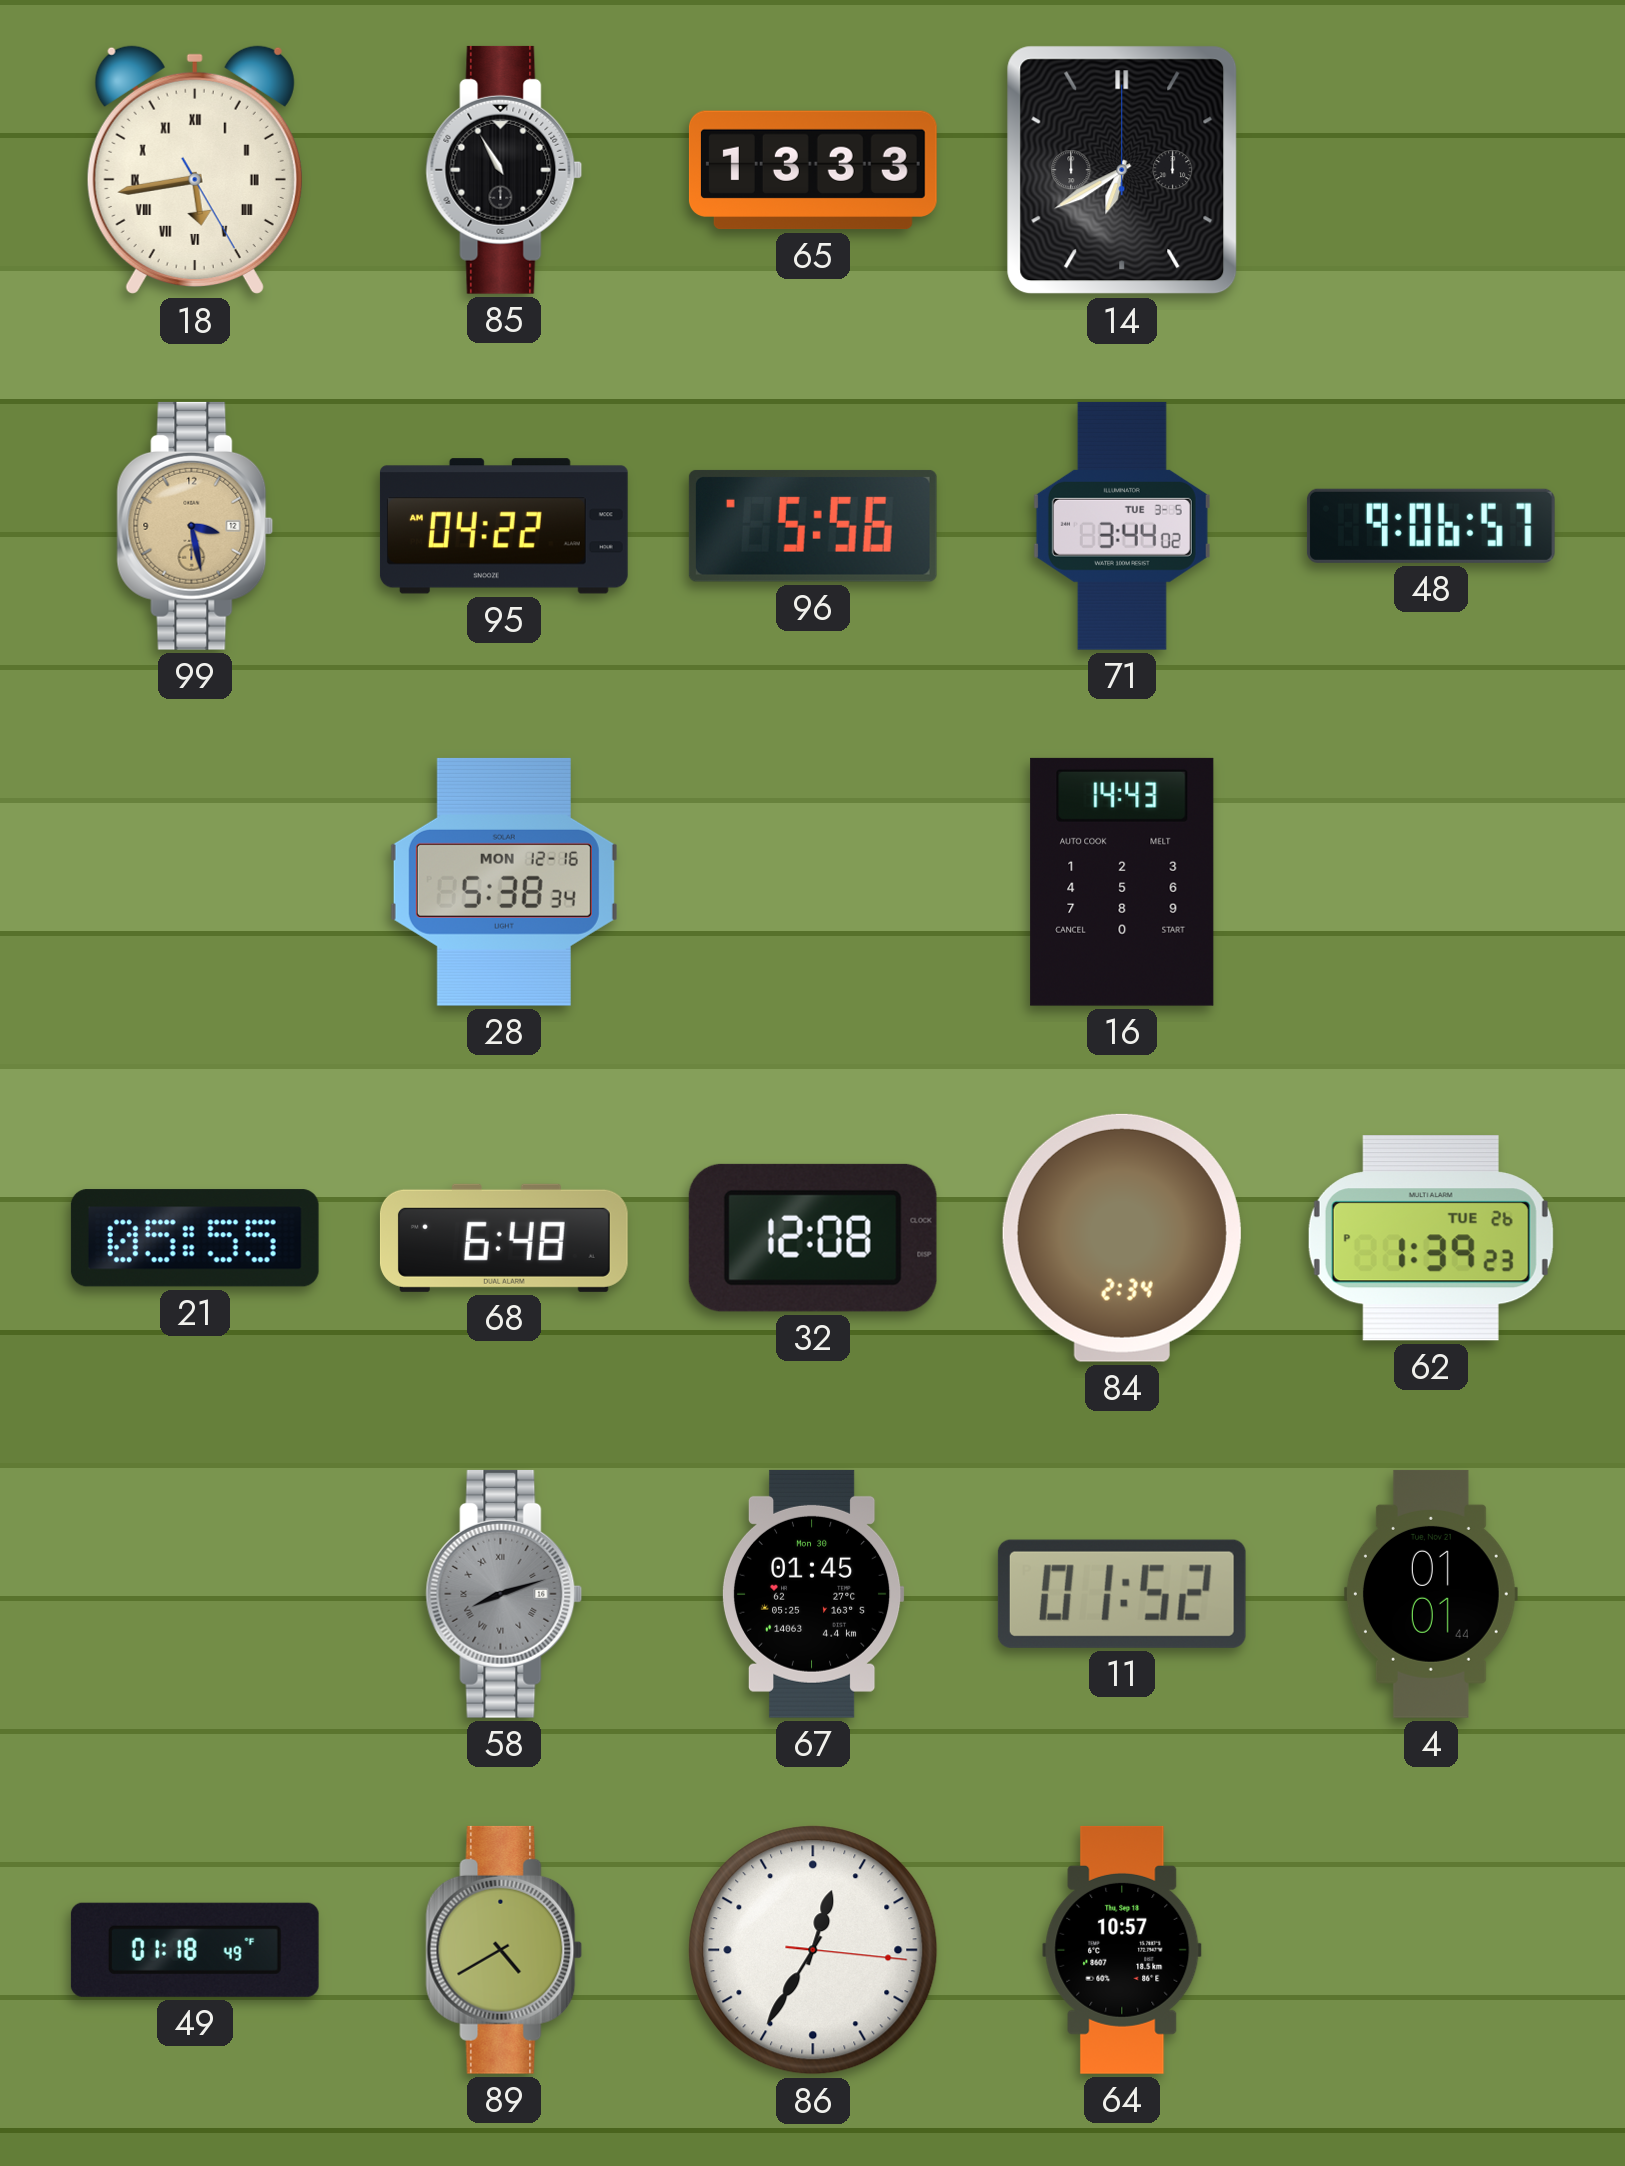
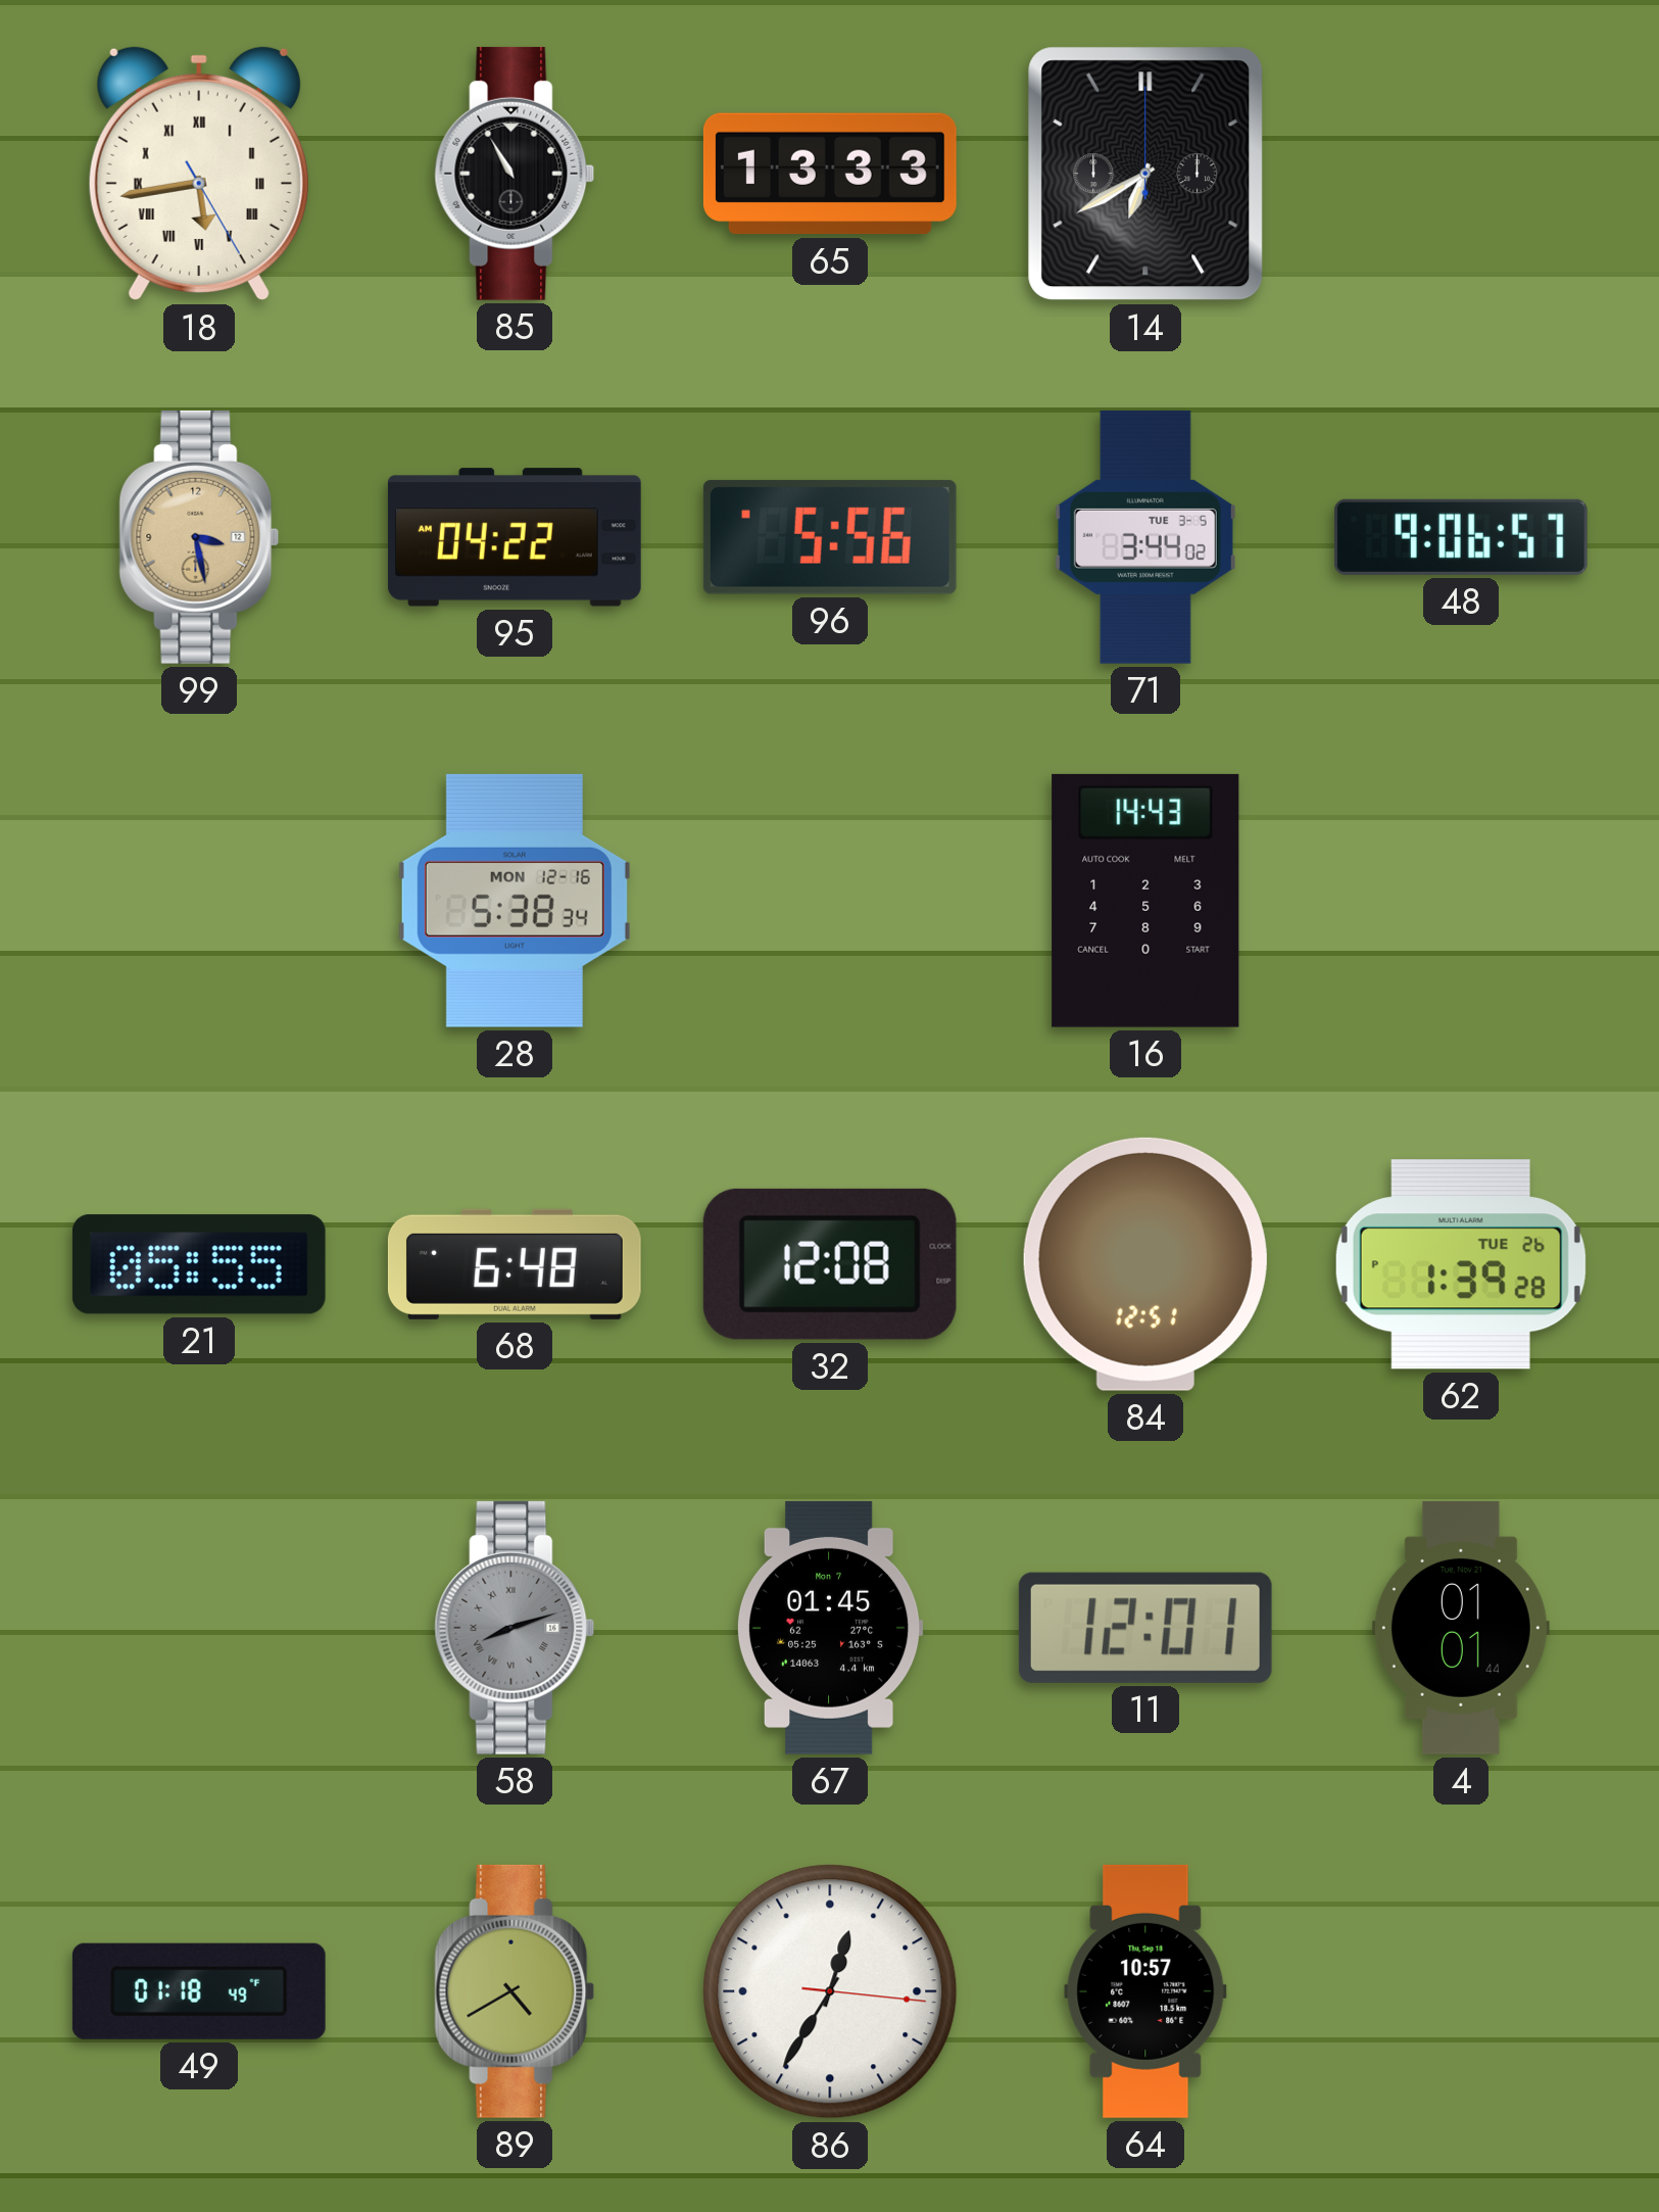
84: 2:34 -> 12:51 (1145, 1264)
62: 1:39:23 PM -> 1:39:28 PM (1461, 1264)
67 date: Mon 30 -> Mon 7 (830, 1628)
11: 01:52 -> 12:01 (1145, 1628)
